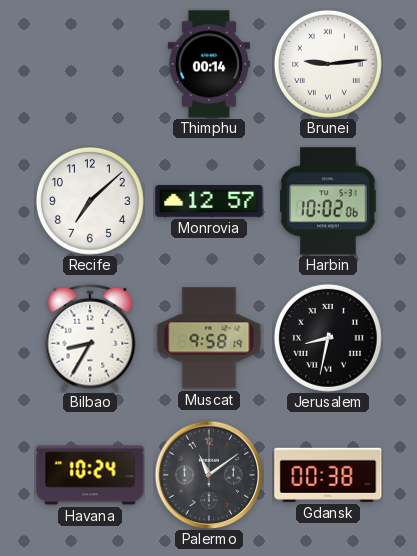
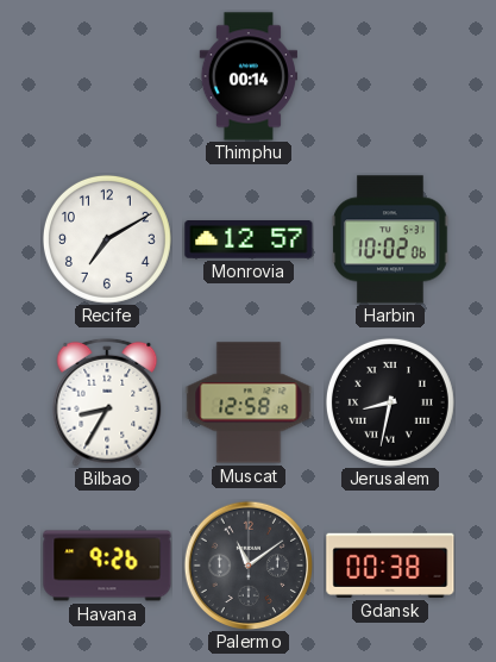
Brunei: 9:14 -> none (328, 64)
Recife: 7:08 -> 7:10 (107, 239)
Muscat: 9:58 -> 12:58 (249, 402)
Havana: 10:24 -> 9:26 (107, 566)
